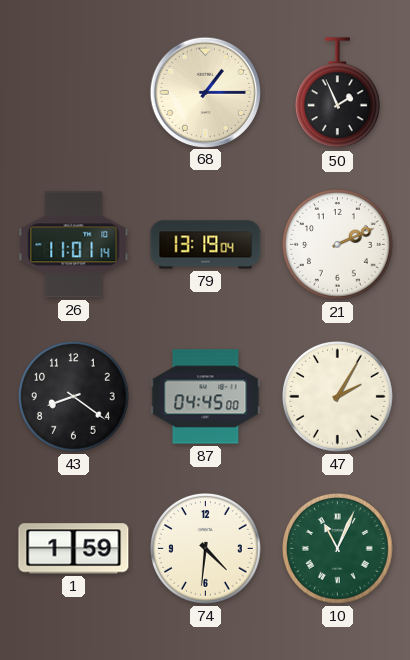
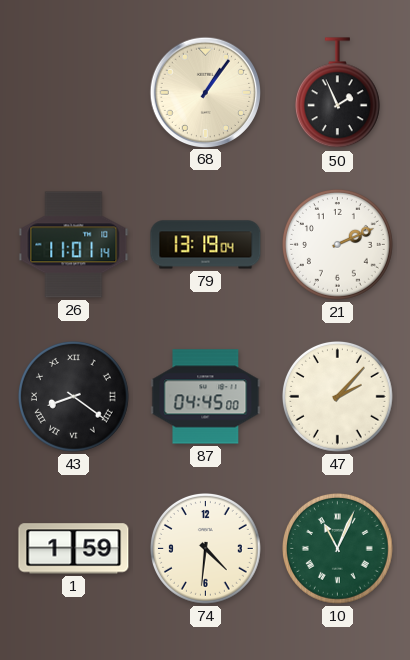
68: 1:15 -> 1:06 (205, 92)
43 numerals: Arabic -> Roman (74, 397)
47: 2:05 -> 2:07 (338, 397)
